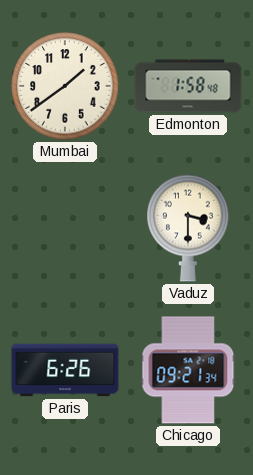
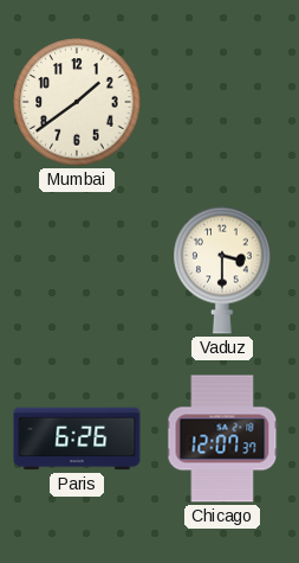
Edmonton: 1:58 -> none (188, 86)
Chicago: 09:21 -> 12:07 (222, 439)
